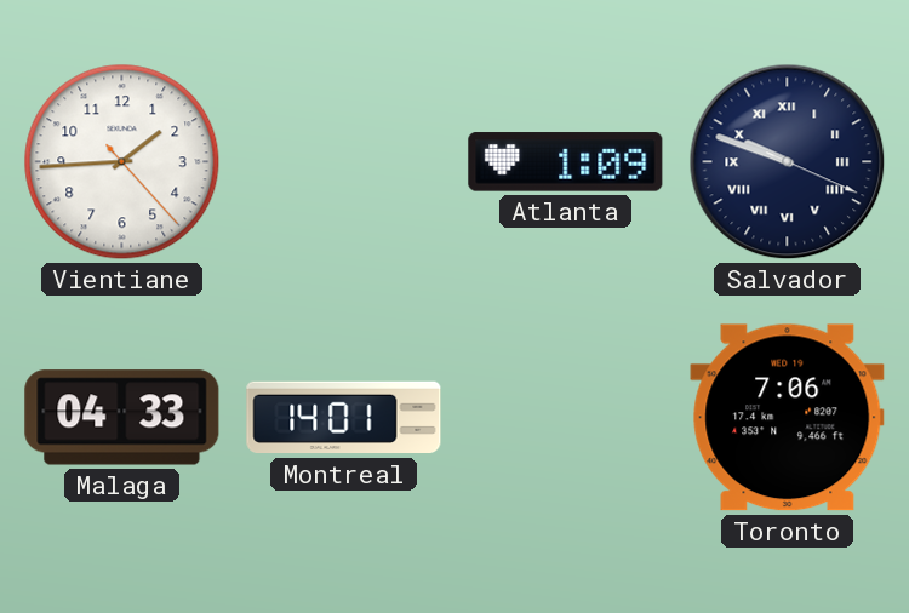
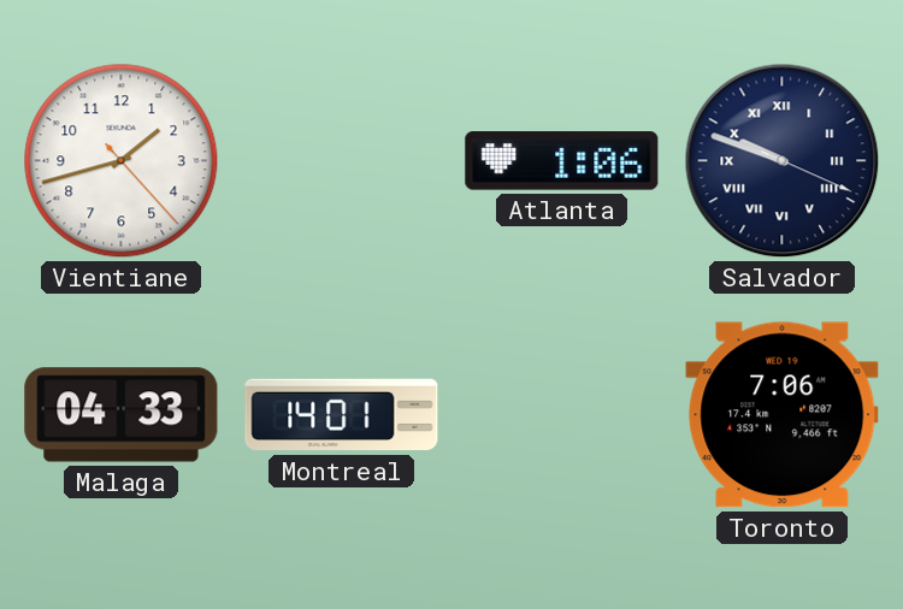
Vientiane: 1:44 -> 1:42 (122, 161)
Atlanta: 1:09 -> 1:06 (562, 161)
